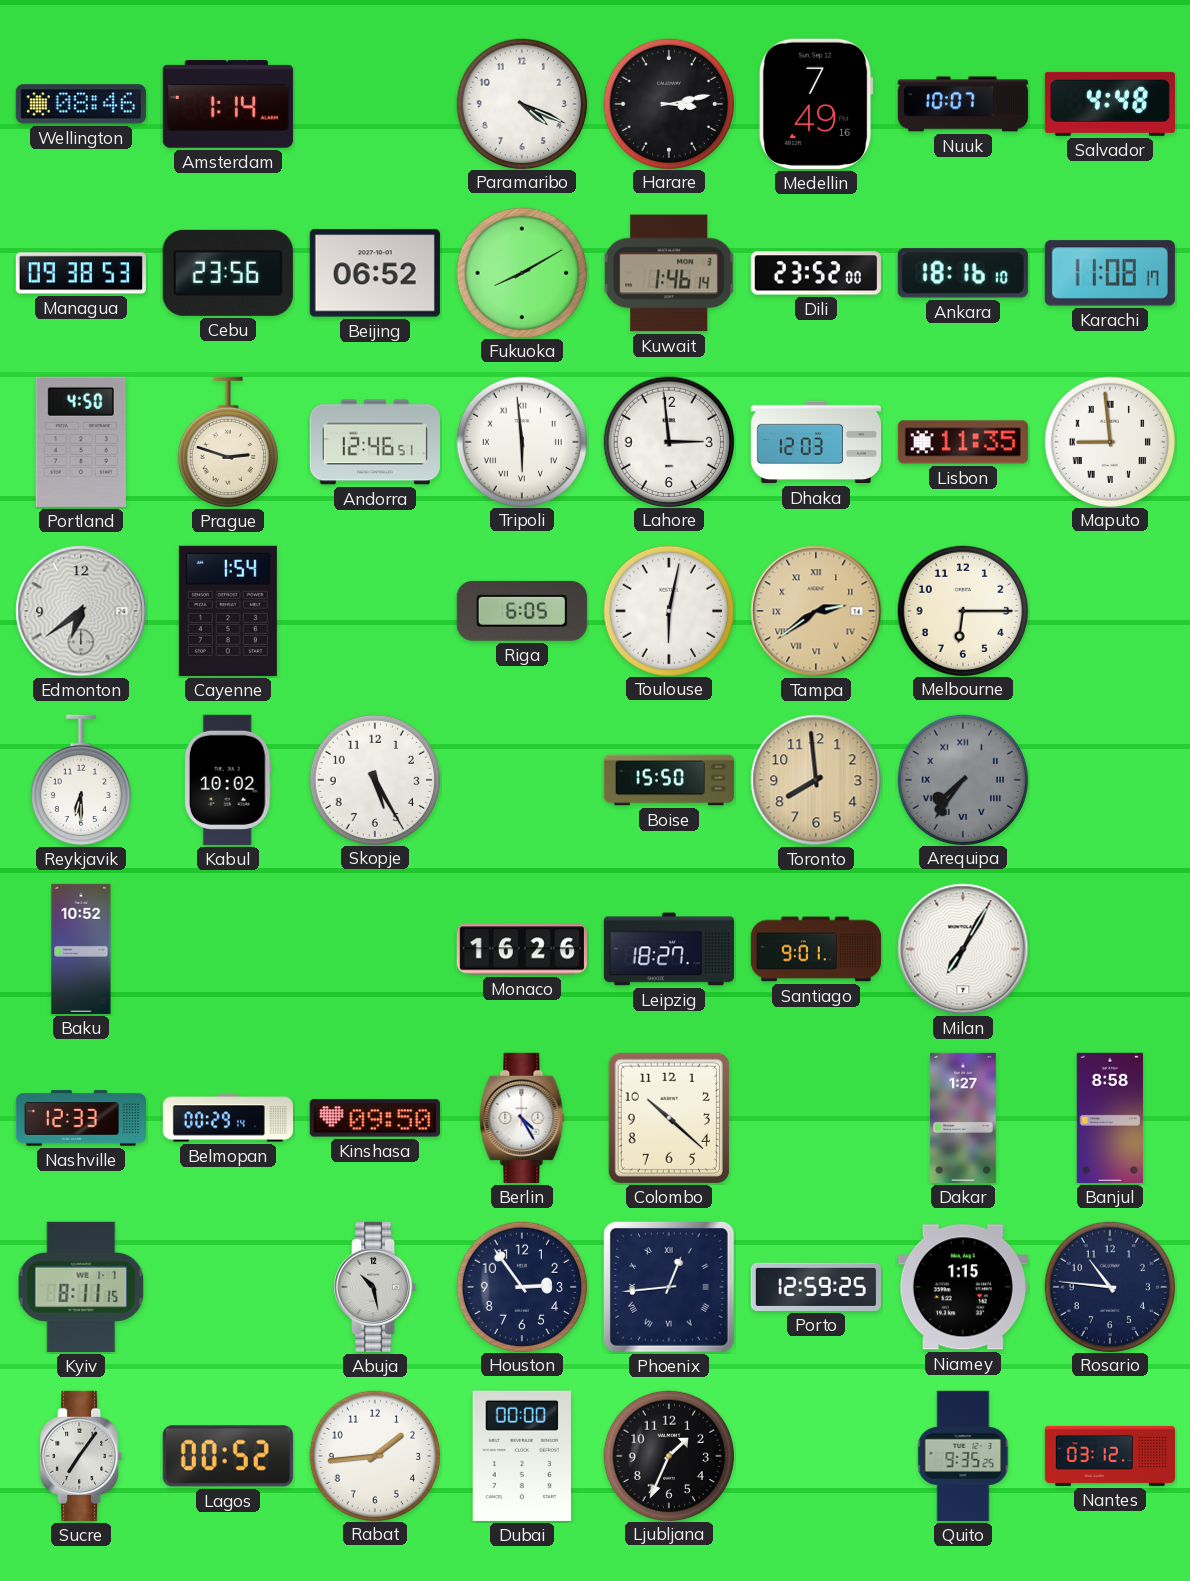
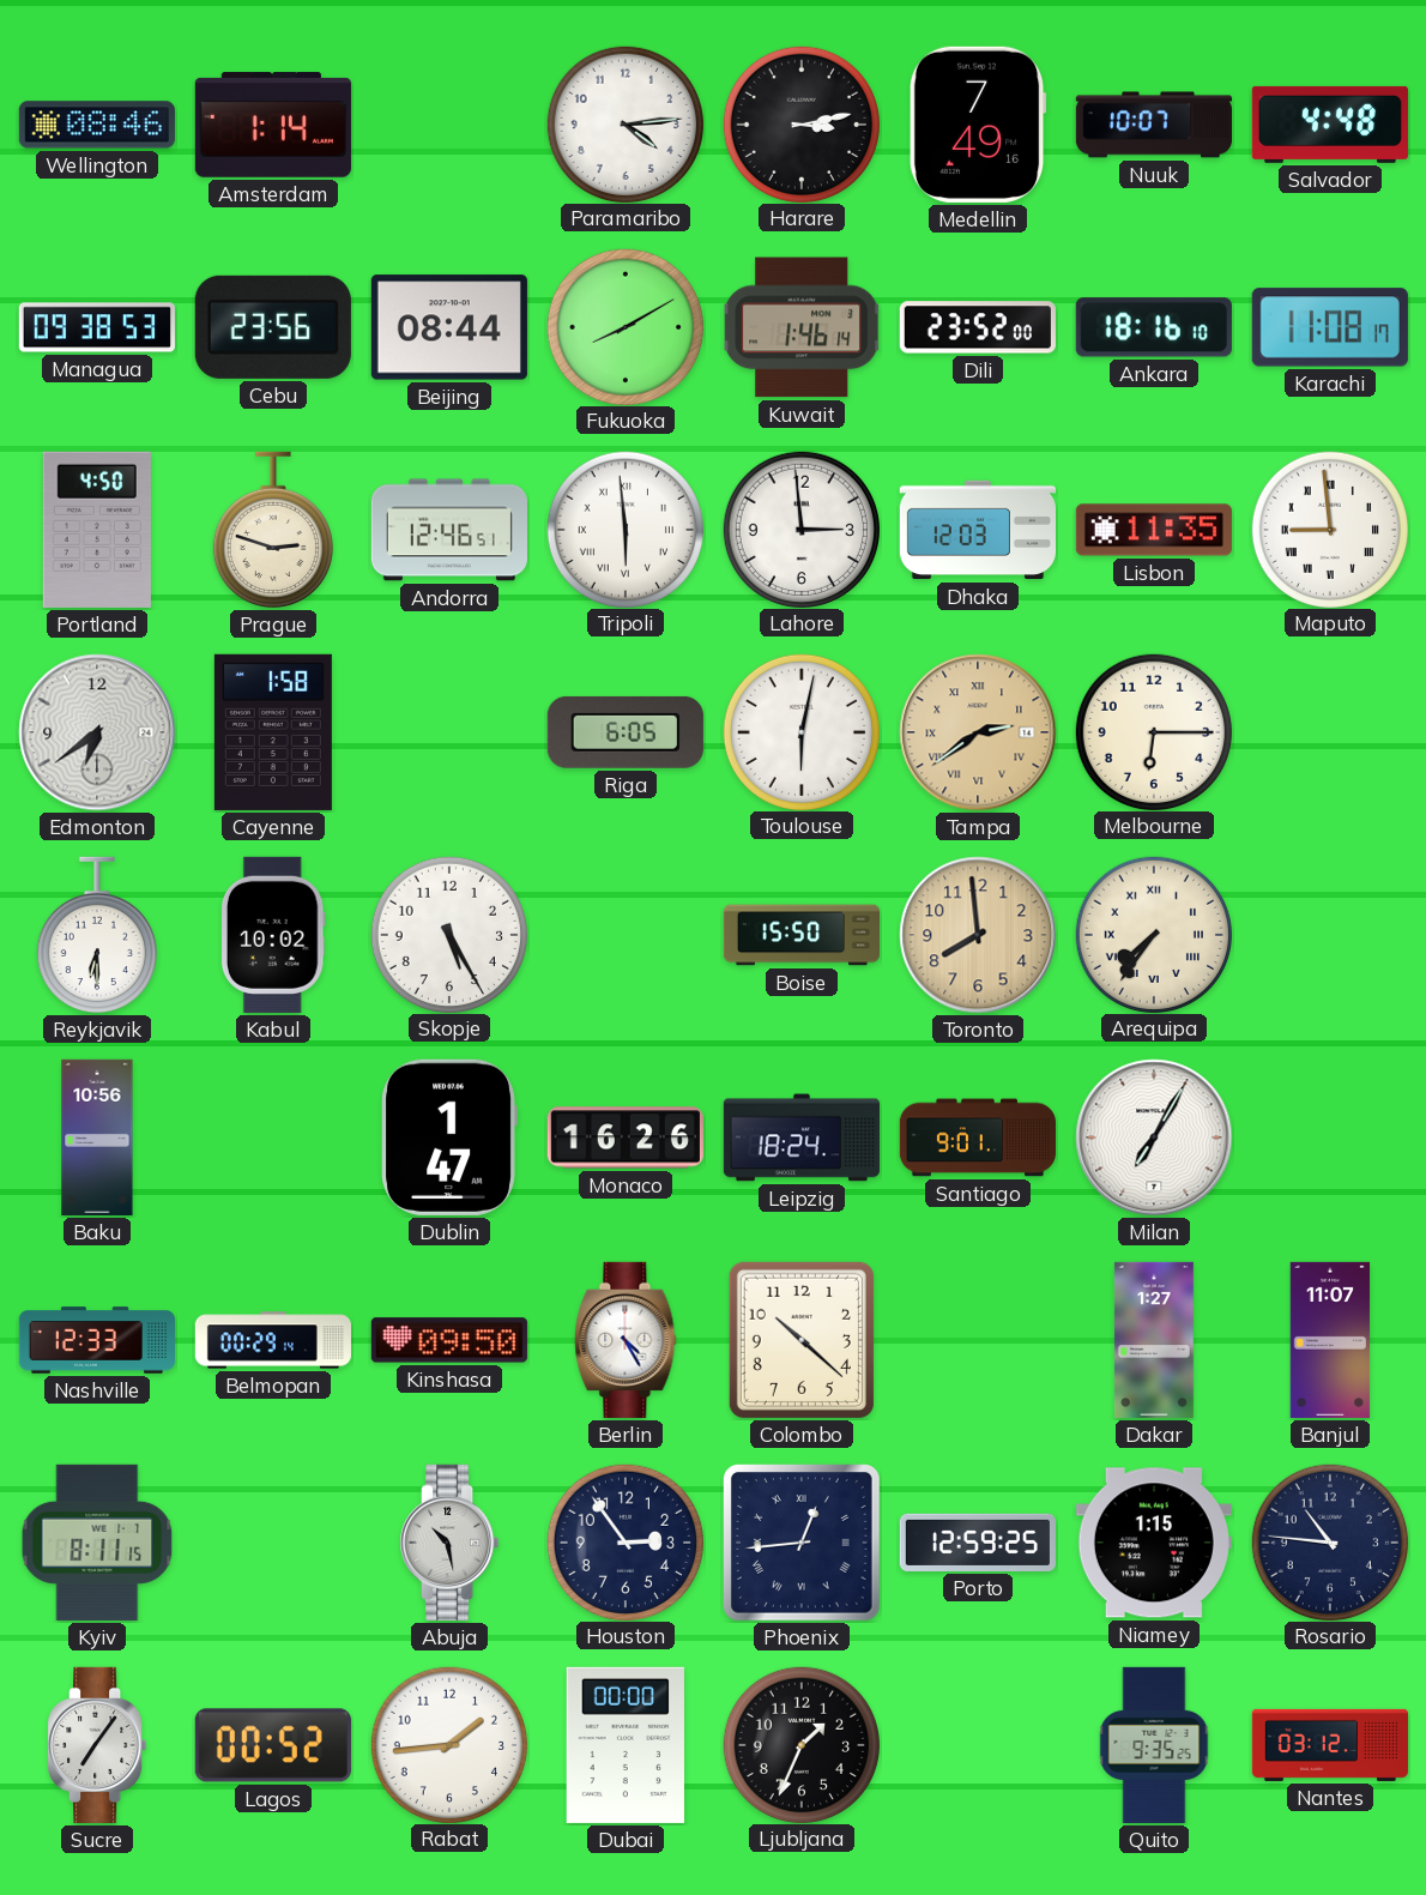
Paramaribo: 4:19 -> 4:14 (624, 123)
Beijing: 06:52 -> 08:44 (449, 327)
Cayenne: 1:54 -> 1:58 (273, 732)
Arequipa dial: grey -> cream (1153, 934)
Baku: 10:52 -> 10:56 (97, 1137)
Dublin: none -> 1:47 (449, 1137)
Leipzig: 18:27 -> 18:24 (802, 1137)
Banjul: 8:58 -> 11:07 (1330, 1340)
